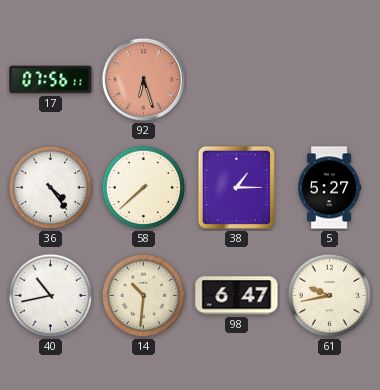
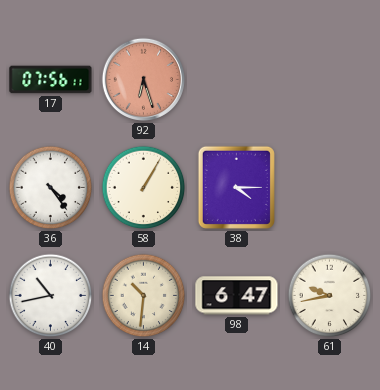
58: 7:38 -> 1:05 (144, 188)
38: 1:15 -> 4:15 (236, 187)
5: 5:27 -> none (330, 188)
